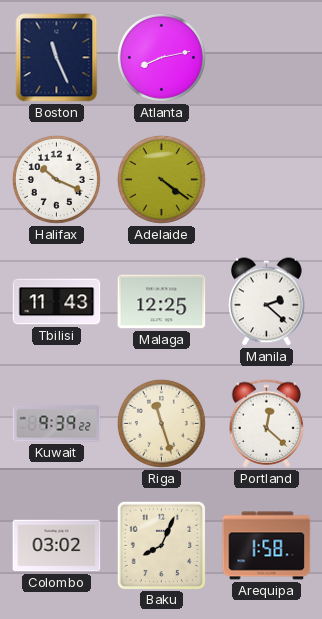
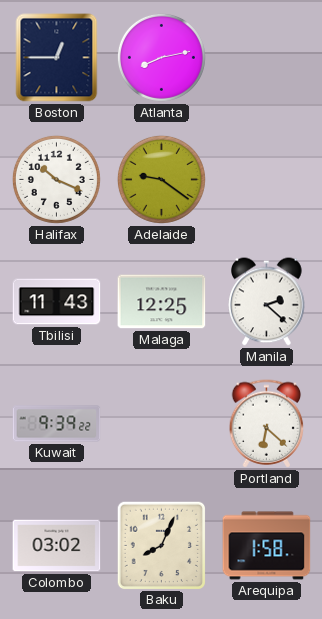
Boston: 11:26 -> 12:45 (57, 58)
Adelaide: 4:21 -> 9:21 (161, 179)
Riga: 11:27 -> none (161, 423)
Portland: 12:22 -> 6:22 (267, 424)
